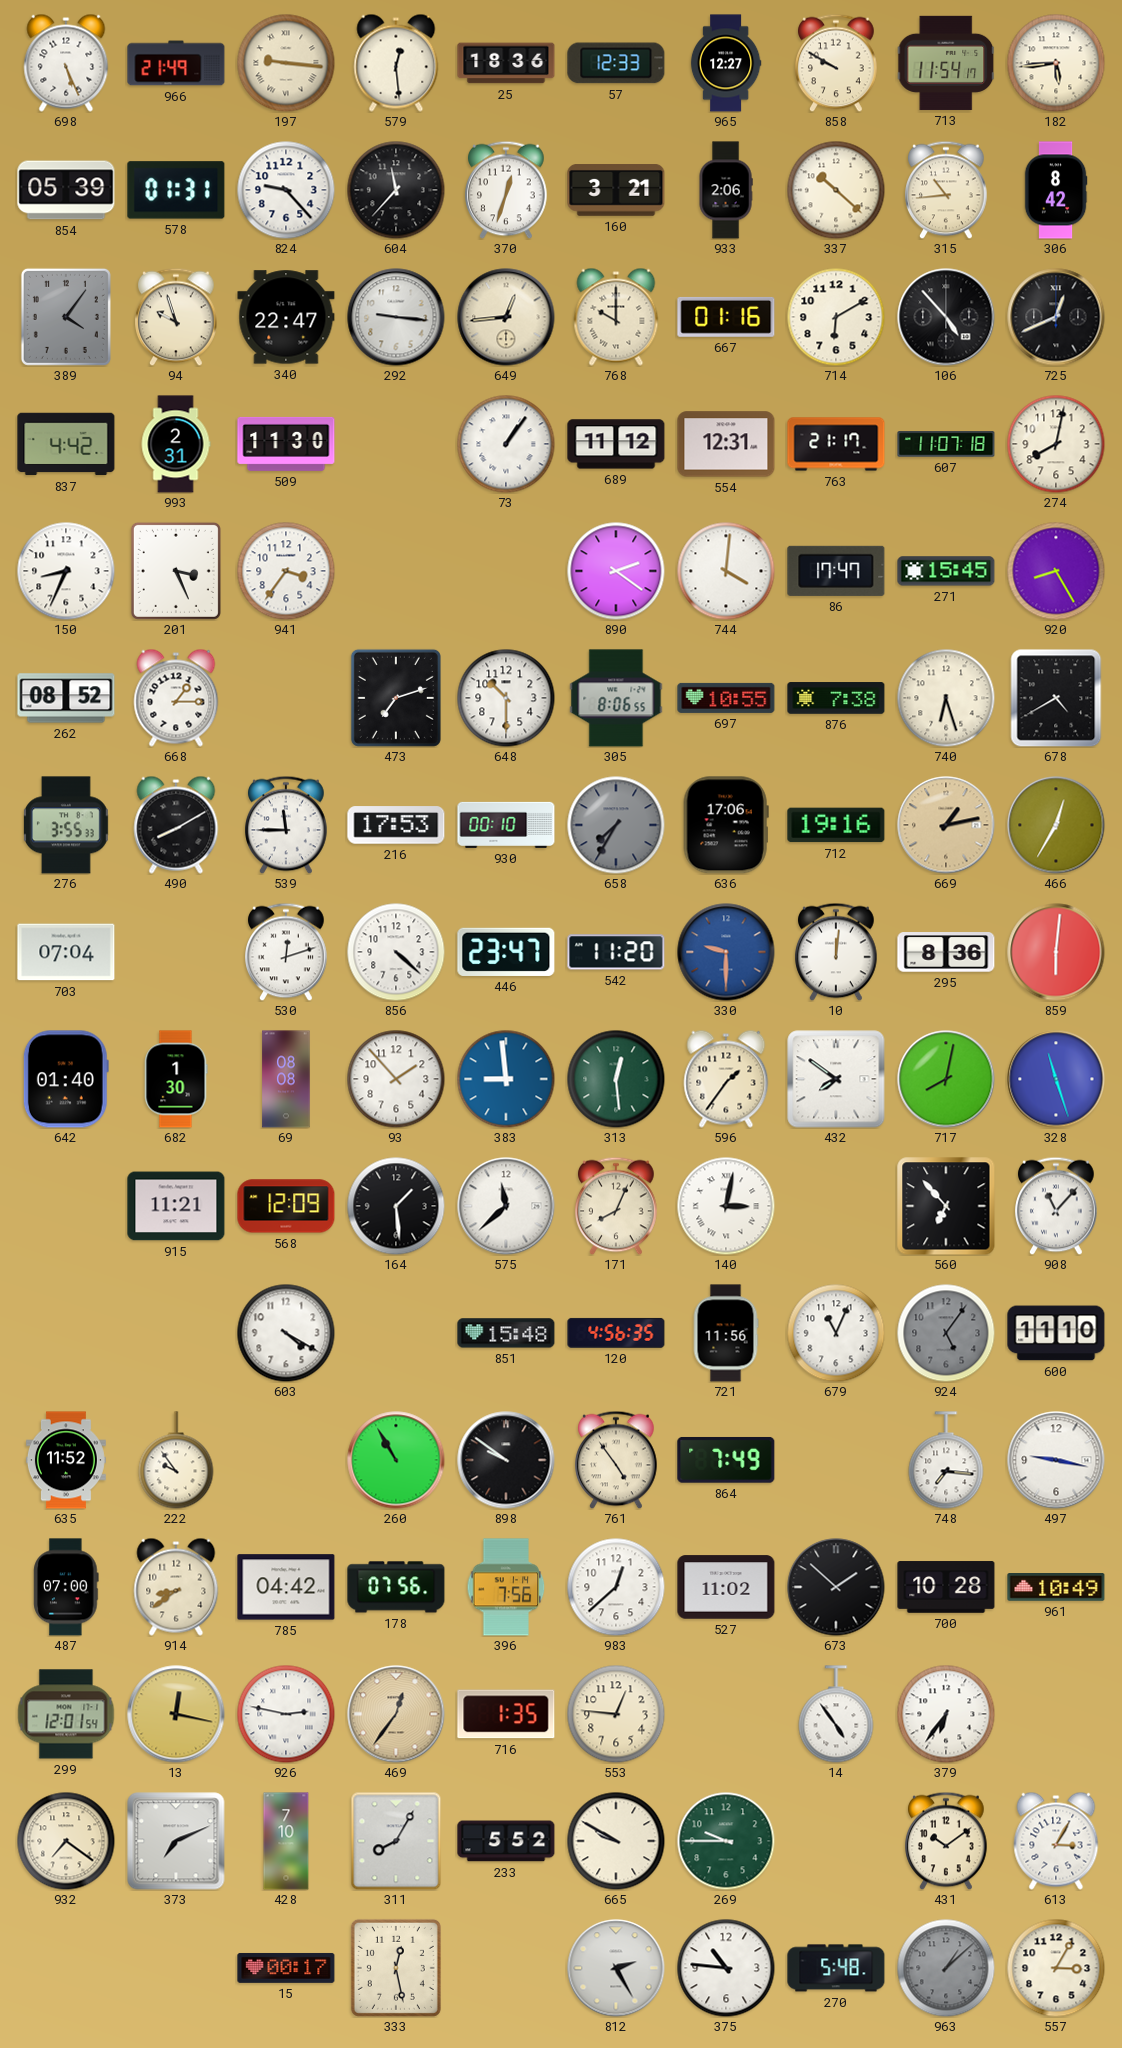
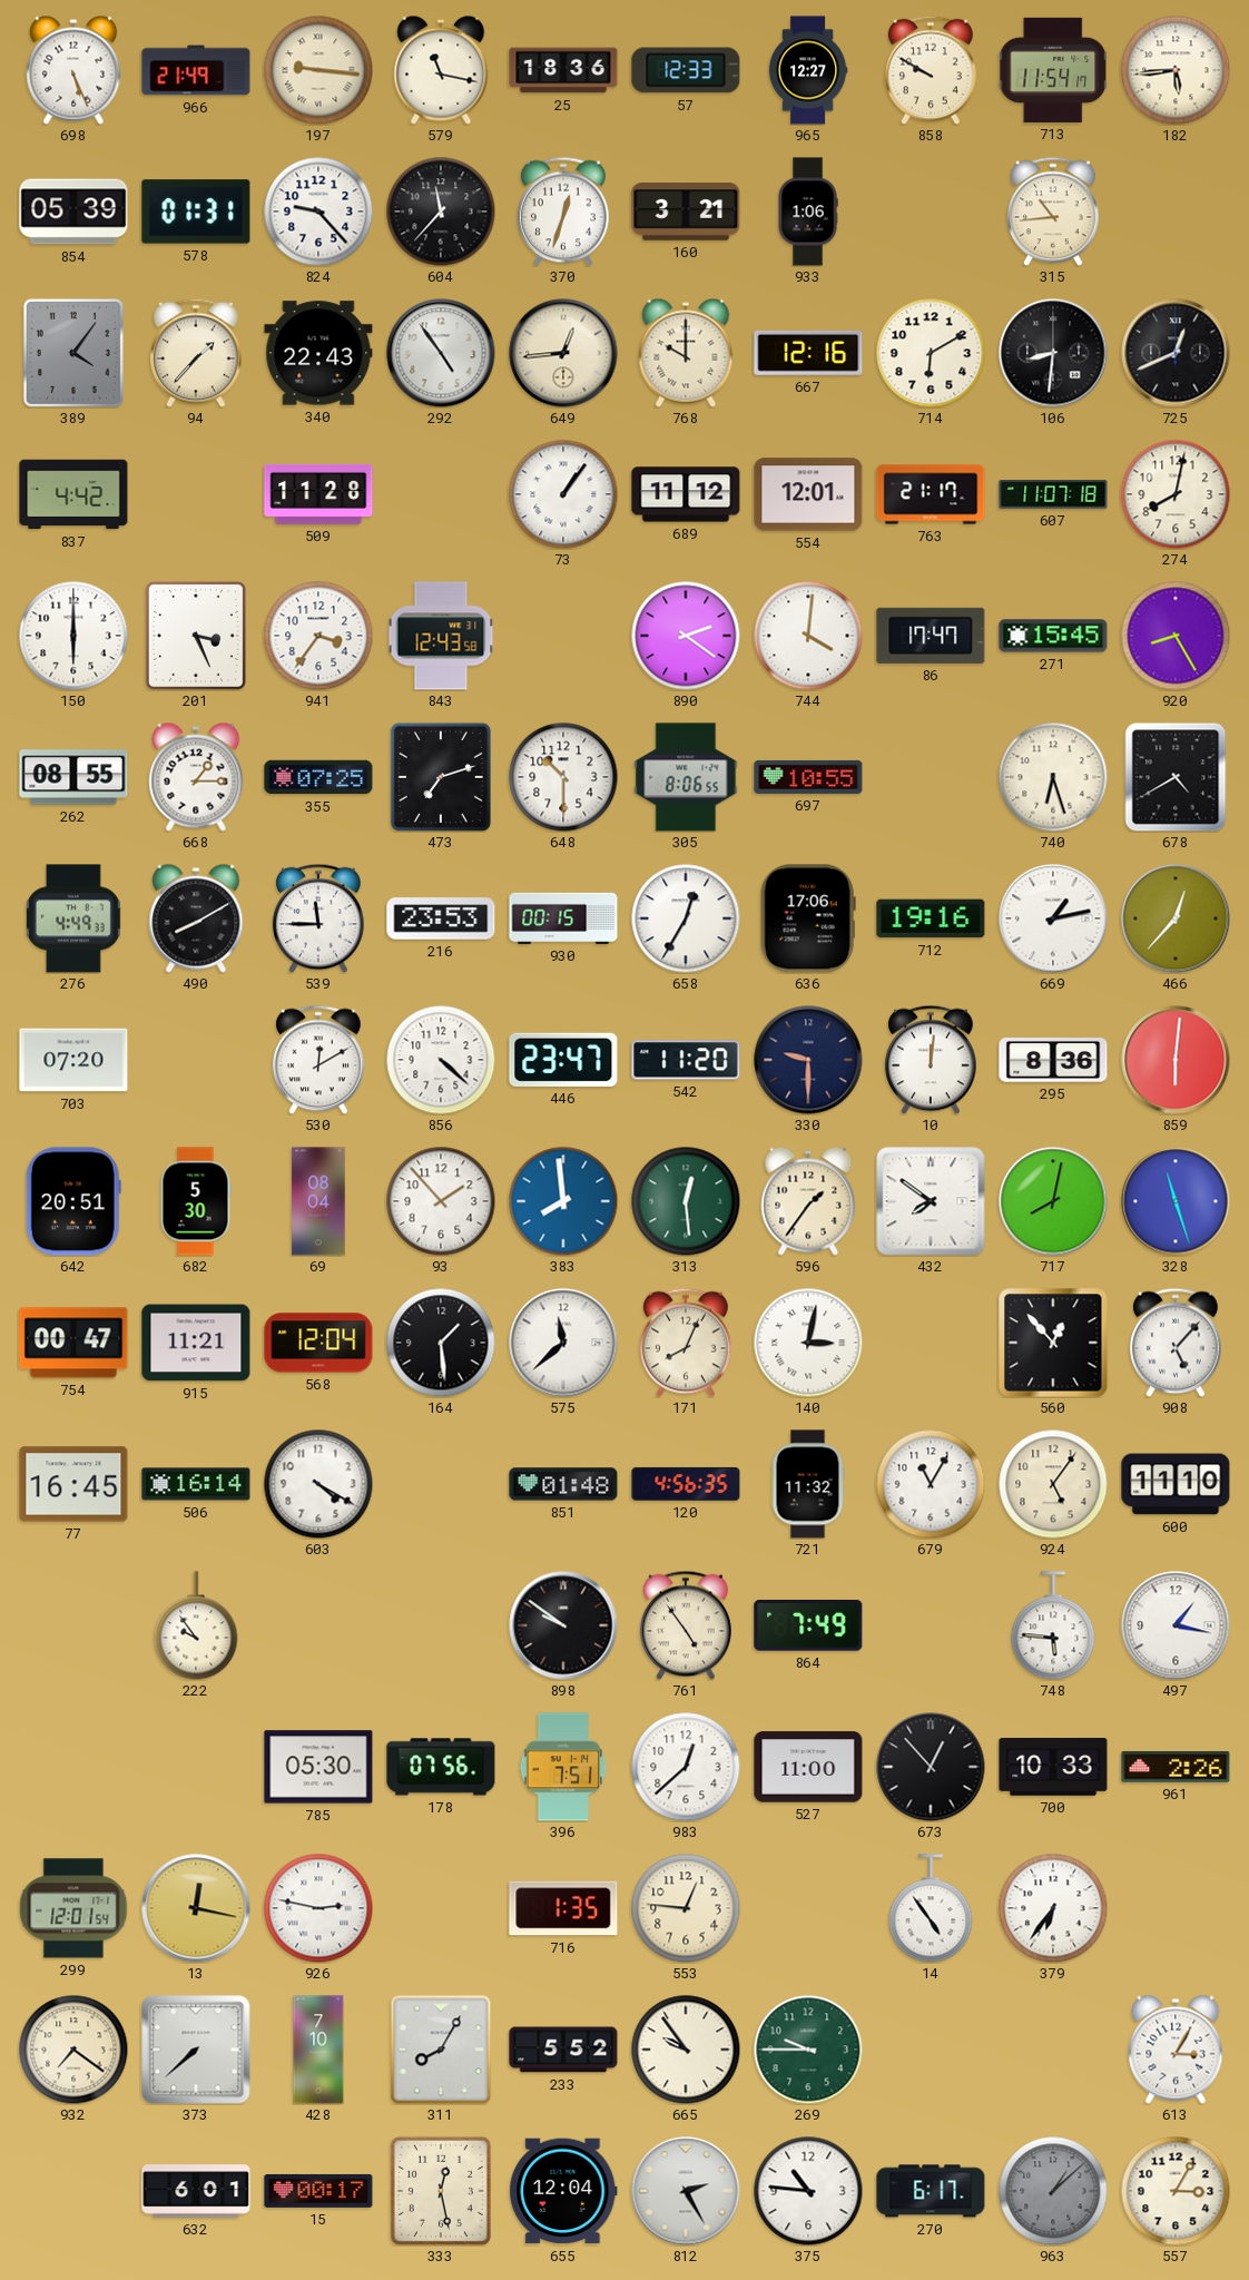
579: 12:29 -> 11:17 (441, 70)
933: 2:06 -> 1:06 (808, 212)
337: 10:22 -> none (836, 190)
306: 8:42 -> none (1056, 190)
94: 9:57 -> 1:37 (196, 353)
340: 22:47 -> 22:43 (318, 353)
292: 9:16 -> 4:54 (441, 353)
667: 01:16 -> 12:16 (808, 353)
106: 4:53 -> 8:31 (1053, 353)
993: 2:31 -> none (176, 444)
509: 11:30 -> 11:28 (318, 494)
554: 12:31 -> 12:01 (808, 494)
150: 8:34 -> 6:00 (73, 636)
843: none -> 12:43 (441, 636)
262: 08:52 -> 08:55 (73, 777)
355: none -> 07:25 (318, 777)
876: 7:38 -> none (836, 698)
276: 3:55 -> 4:49 (73, 918)
216: 17:53 -> 23:53 (441, 918)
930: 00:10 -> 00:15 (563, 918)
658: 7:35 -> 12:35 (686, 918)
658 dial: grey -> white (686, 918)
669 dial: champagne -> white (1053, 918)
466: 12:35 -> 12:37 (1176, 918)
703: 07:04 -> 07:20 (73, 1060)
530: 12:12 -> 12:10 (318, 1060)
330 dial: blue -> navy (808, 1060)
642: 01:40 -> 20:51 (73, 1201)
682: 1:30 -> 5:30 (196, 1201)
69: 08:08 -> 08:04 (318, 1201)
383: 8:59 -> 7:59 (563, 1201)
754: none -> 00:47 (73, 1343)
568: 12:09 -> 12:04 (318, 1343)
560: 6:53 -> 12:53 (1053, 1343)
908: 11:07 -> 5:07 (1176, 1343)
77: none -> 16:45 (73, 1484)
506: none -> 16:14 (196, 1484)
851: 15:48 -> 01:48 (563, 1484)
721: 11:56 -> 11:32 (808, 1484)
679: 11:04 -> 11:05 (931, 1484)
924 dial: grey -> cream (1053, 1484)
635: 11:52 -> none (66, 1460)
260: 10:55 -> none (396, 1460)
748: 7:16 -> 5:46 (1053, 1625)
497: 9:17 -> 1:17 (1176, 1625)
487: 07:00 -> none (66, 1587)
914: 8:39 -> none (176, 1587)
785: 04:42 -> 05:30 (318, 1767)
396: 7:56 -> 7:51 (563, 1767)
527: 11:02 -> 11:00 (808, 1767)
673: 1:52 -> 12:53 (931, 1767)
700: 10:28 -> 10:33 (1053, 1767)
961: 10:49 -> 2:26 (1176, 1768)
469: 12:36 -> none (396, 1714)
373: 7:11 -> 7:38 (196, 2050)
665: 9:50 -> 9:54 (686, 2050)
431: 10:09 -> none (946, 1841)
632: none -> 6:01 (196, 2191)
655: none -> 12:04 (563, 2191)
270: 5:48 -> 6:17 (931, 2191)
